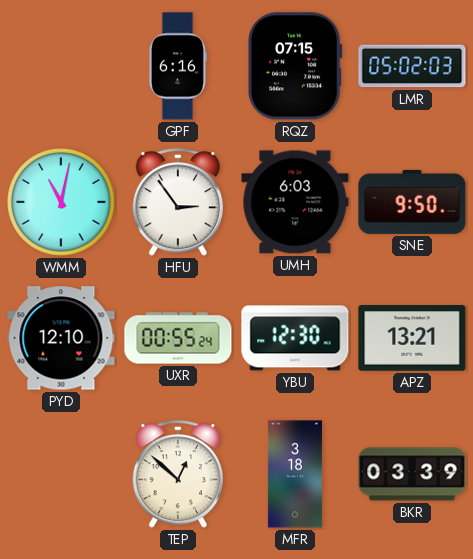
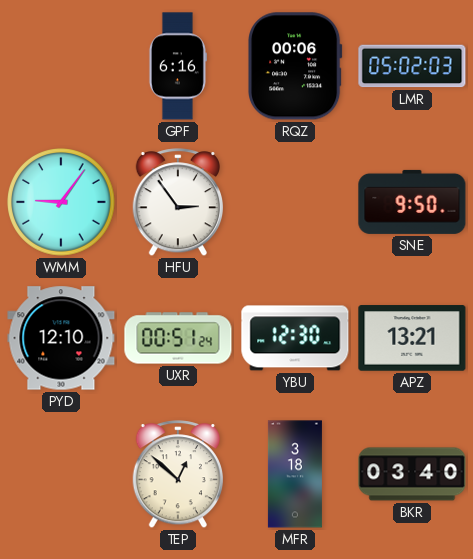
RQZ: 07:15 -> 00:06 (296, 66)
WMM: 11:02 -> 9:06 (62, 203)
UMH: 6:03 -> none (295, 202)
UXR: 00:55 -> 00:51 (178, 338)
BKR: 03:39 -> 03:40 (412, 474)
